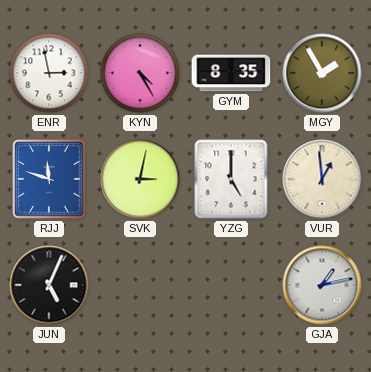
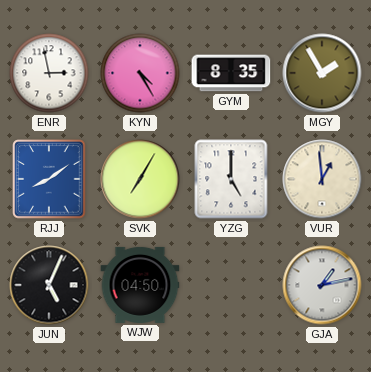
RJJ: 11:48 -> 8:09 (49, 179)
SVK: 3:02 -> 7:05 (140, 179)
WJW: none -> 04:50 (140, 285)
